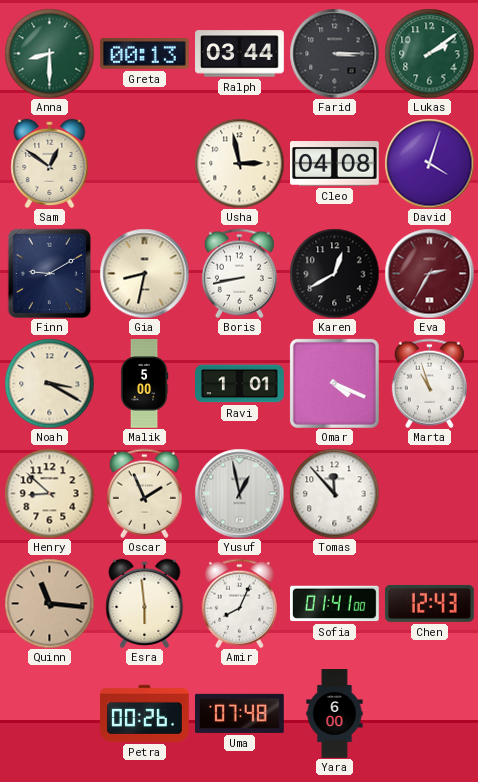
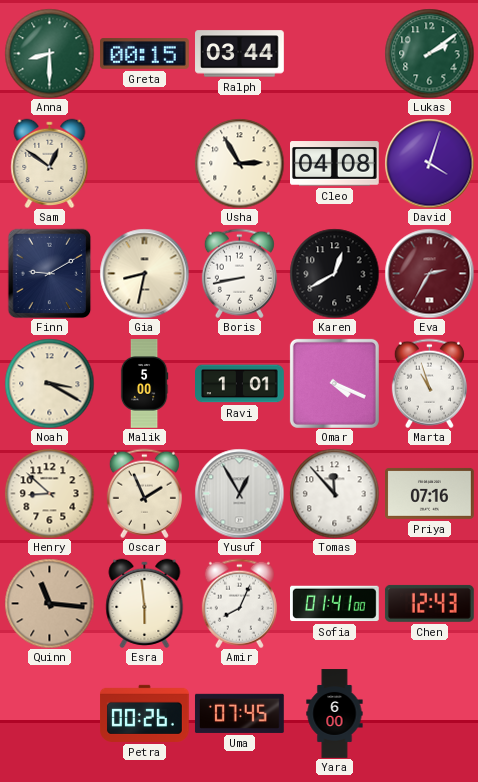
Greta: 00:13 -> 00:15 (145, 54)
Farid: 3:15 -> none (334, 53)
Usha: 2:58 -> 2:55 (239, 163)
Yusuf: 12:58 -> 12:55 (239, 493)
Priya: none -> 07:16 (430, 493)
Uma: 07:48 -> 07:45 (239, 713)
